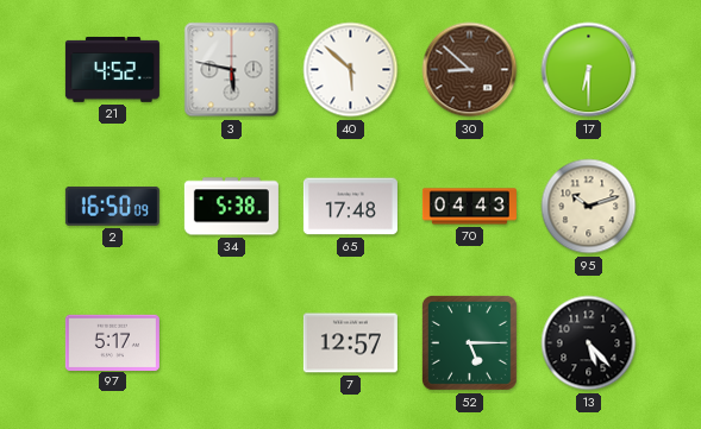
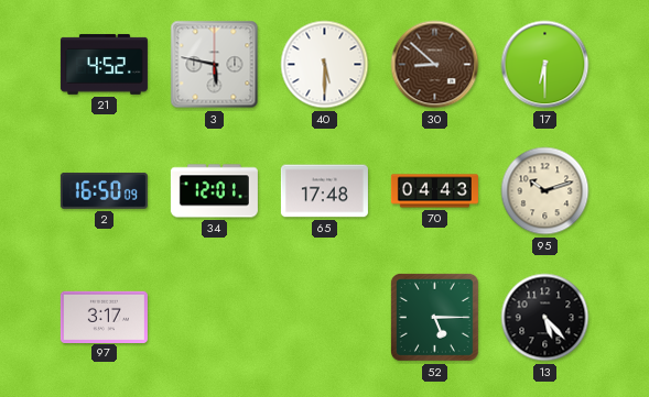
40: 5:52 -> 5:30 (325, 65)
34: 5:38 -> 12:01 (214, 191)
97: 5:17 -> 3:17 (104, 317)
7: 12:57 -> none (350, 343)
